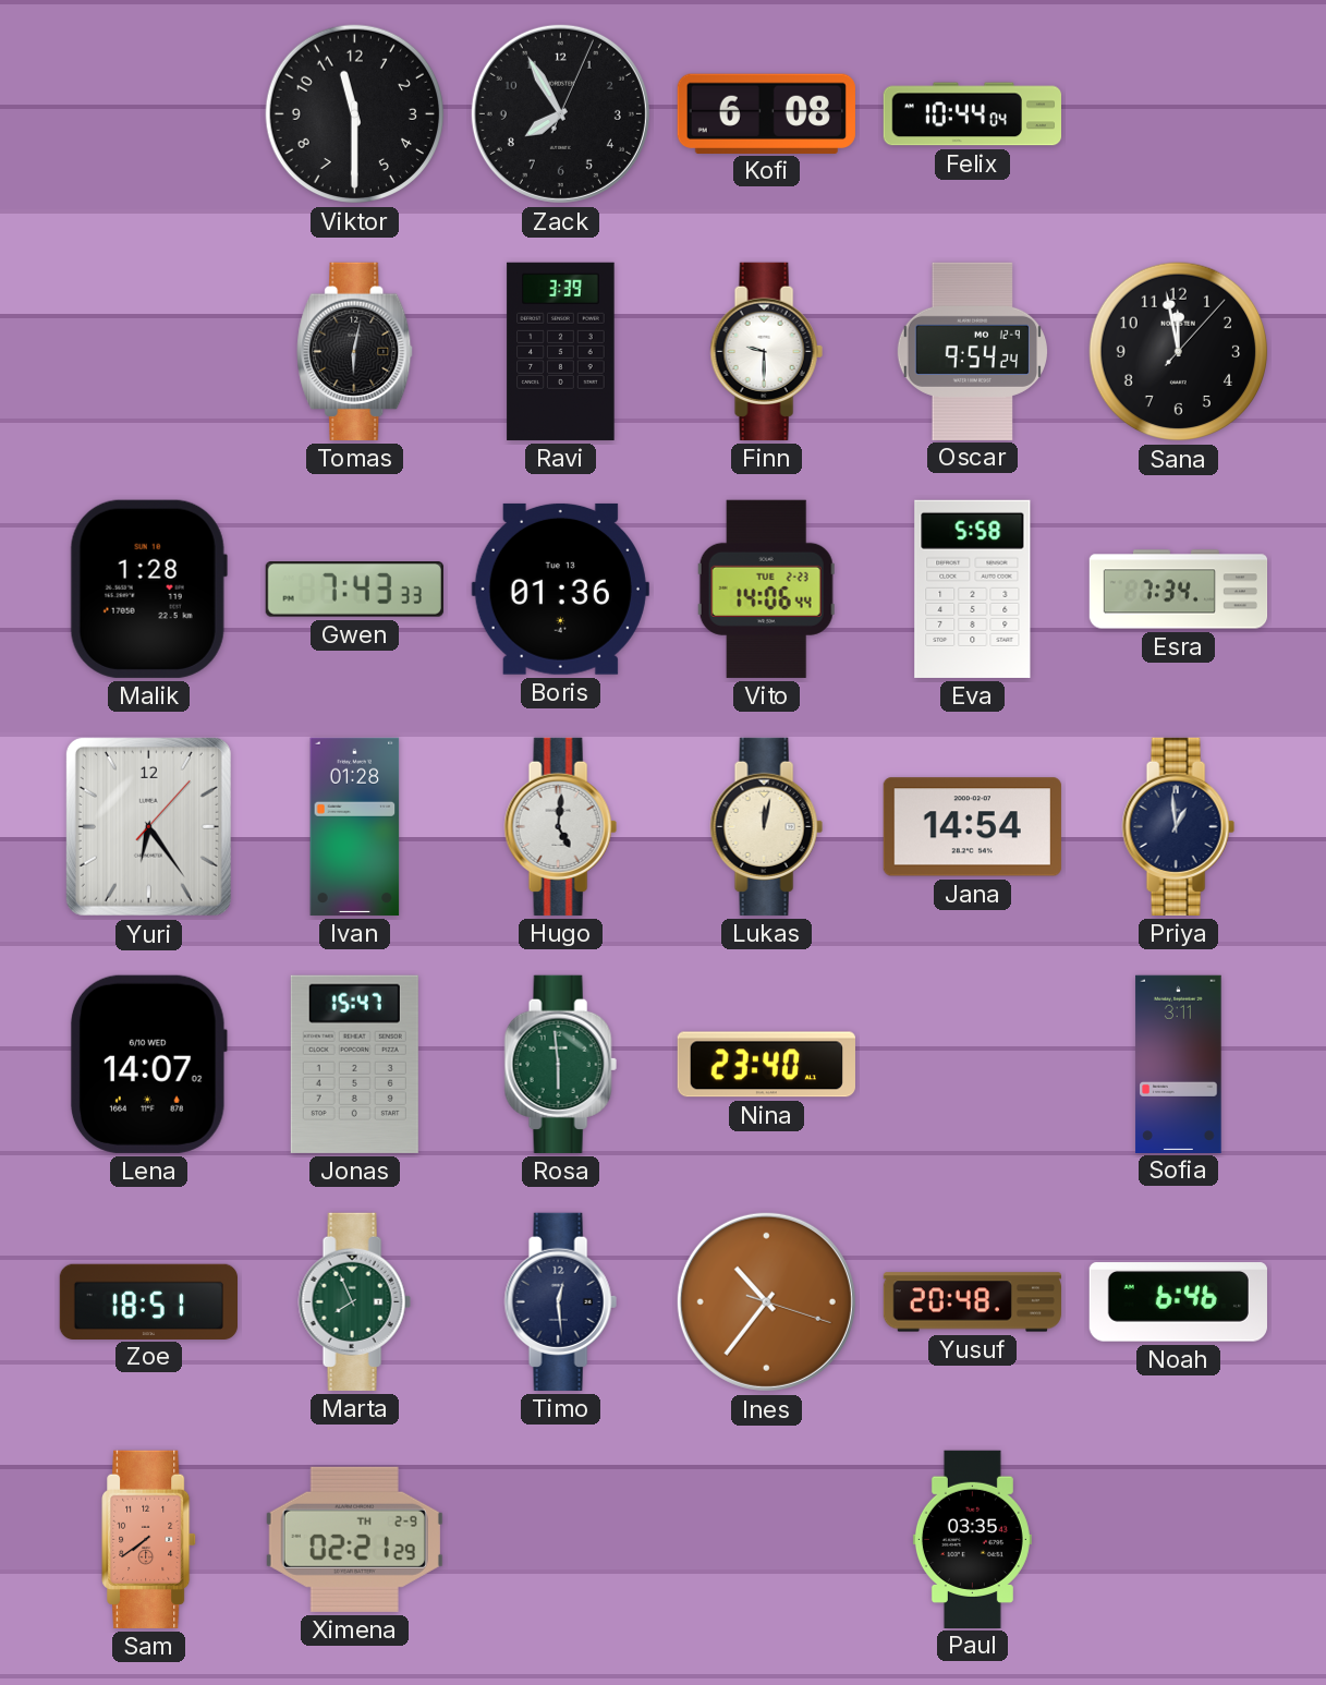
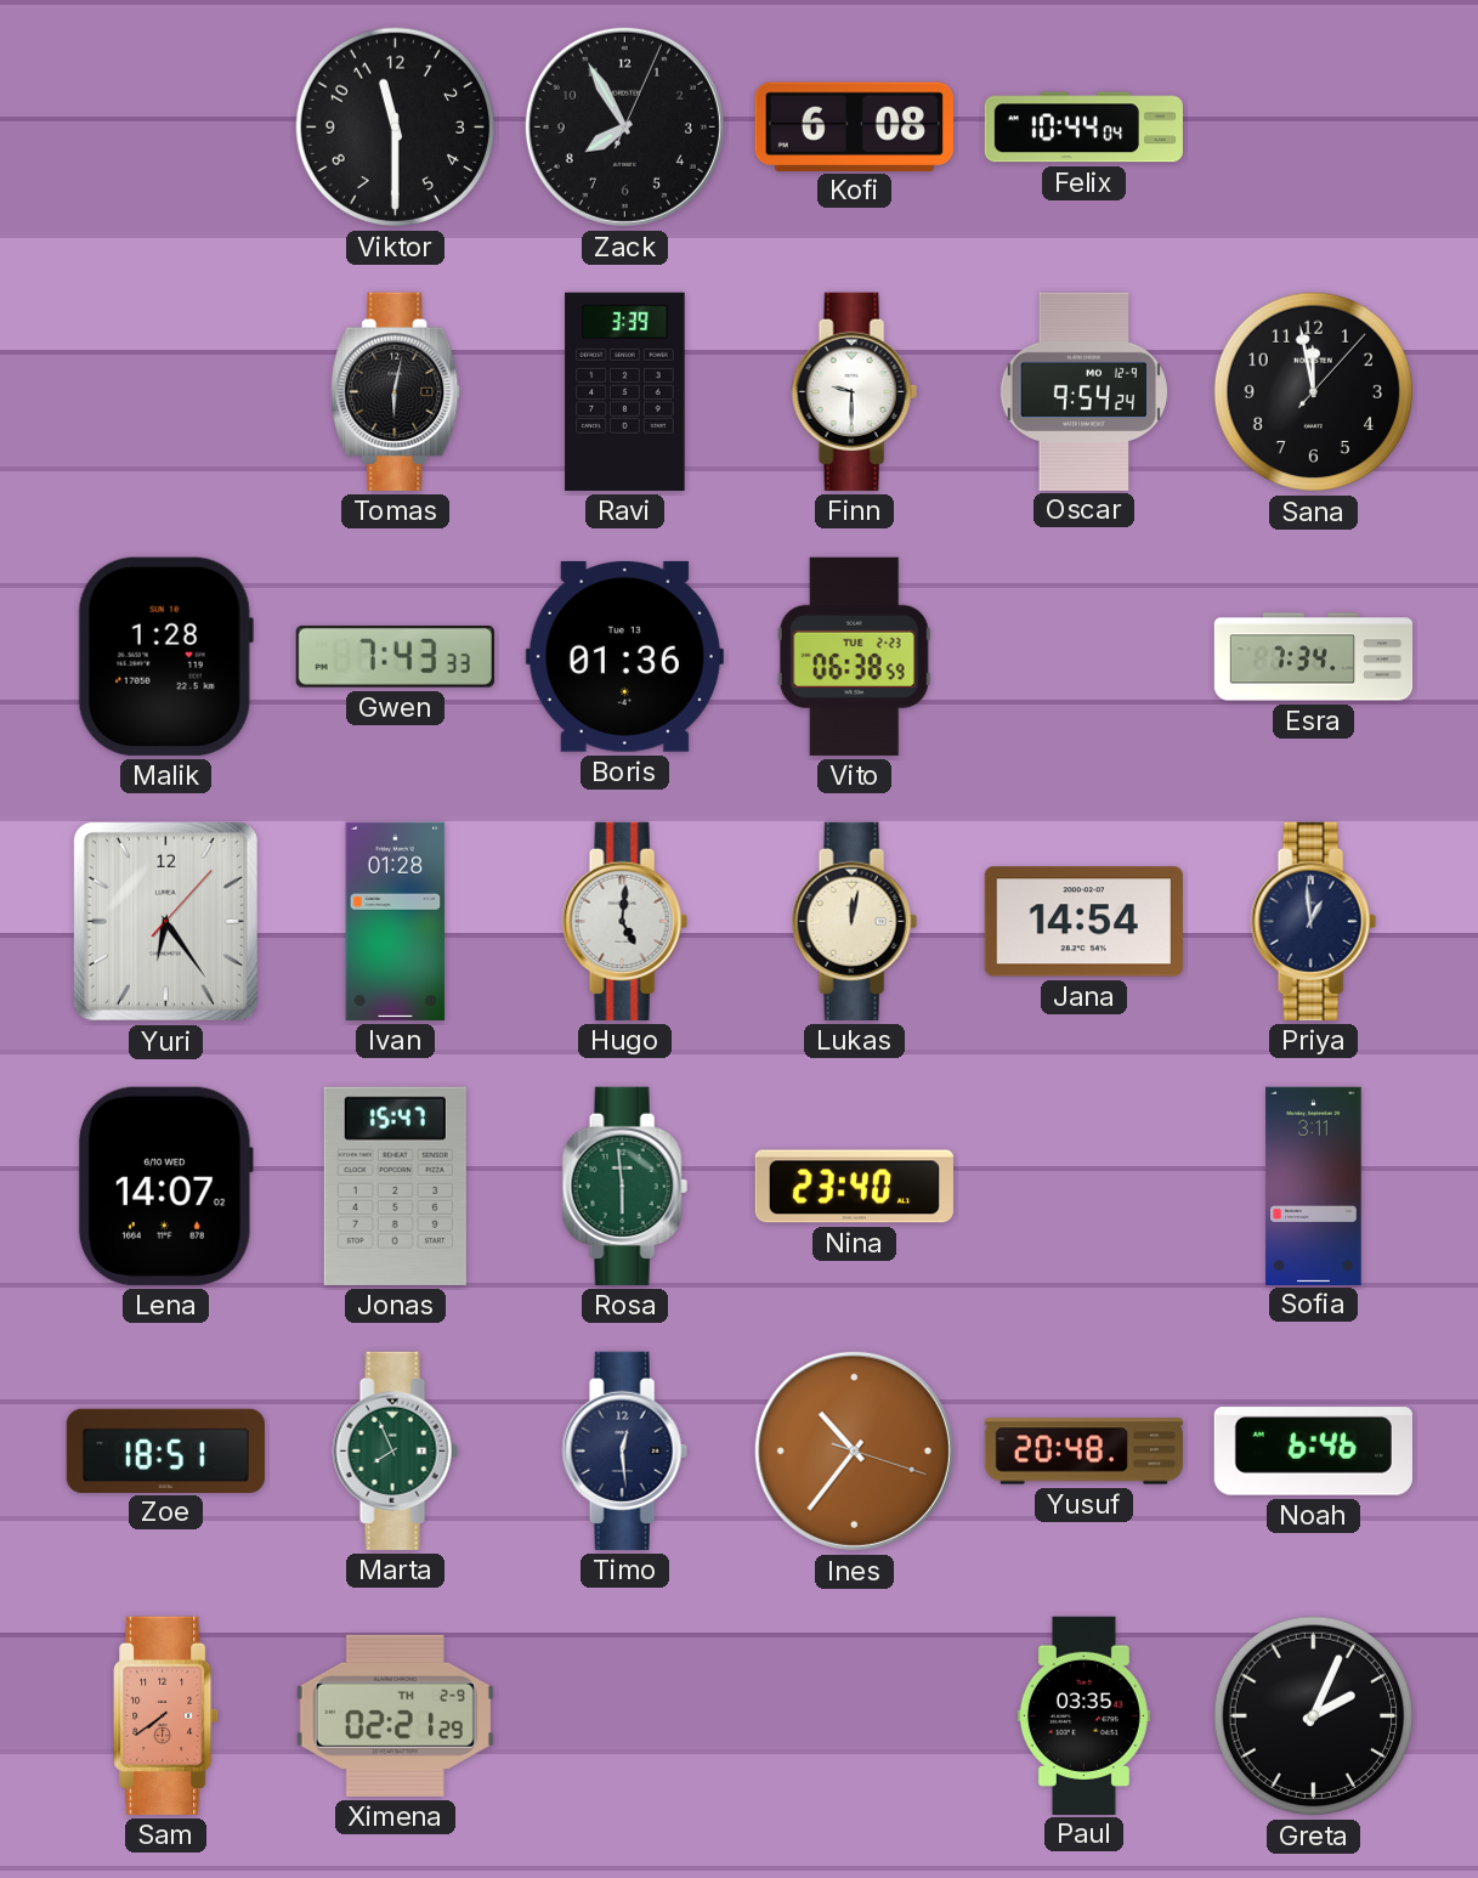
Vito: 14:06 -> 06:38 (854, 656)
Eva: 5:58 -> none (973, 589)
Greta: none -> 2:04 (1314, 1716)
